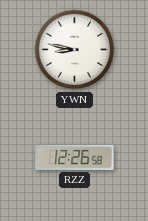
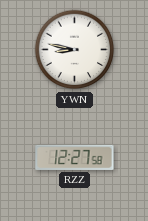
RZZ: 12:26 -> 12:27 (75, 157)
